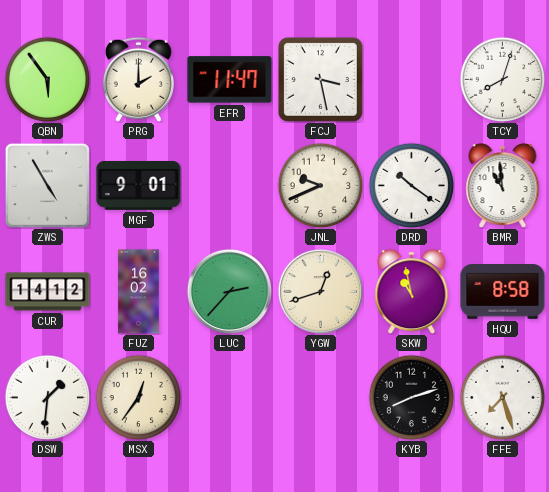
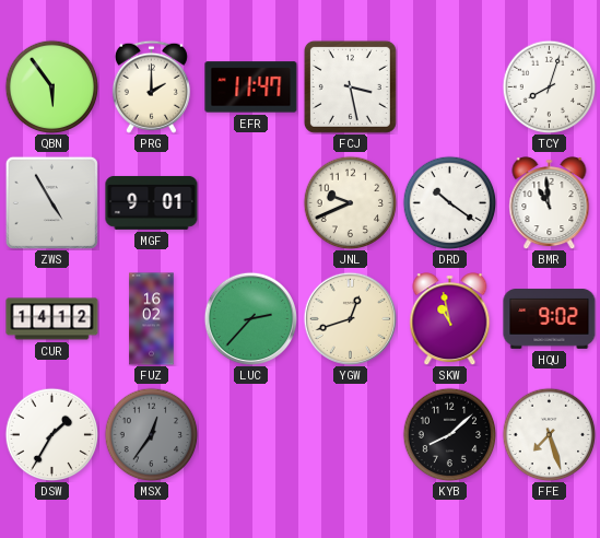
HQU: 8:58 -> 9:02 (550, 319)
DSW: 1:31 -> 1:35 (51, 434)
MSX dial: cream -> grey (151, 434)
KYB: 8:12 -> 8:08 (449, 434)
